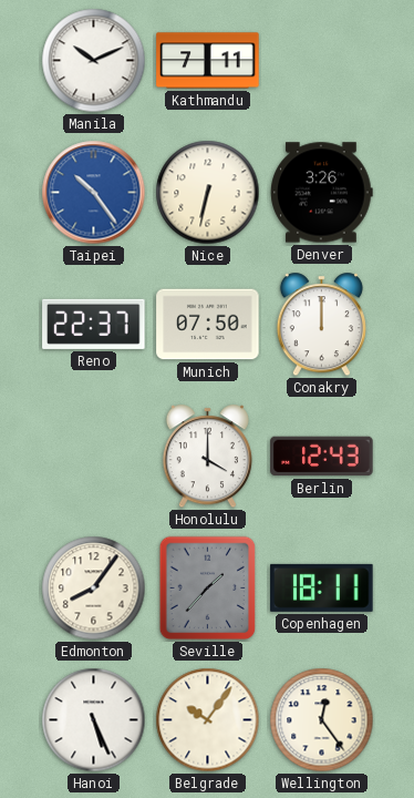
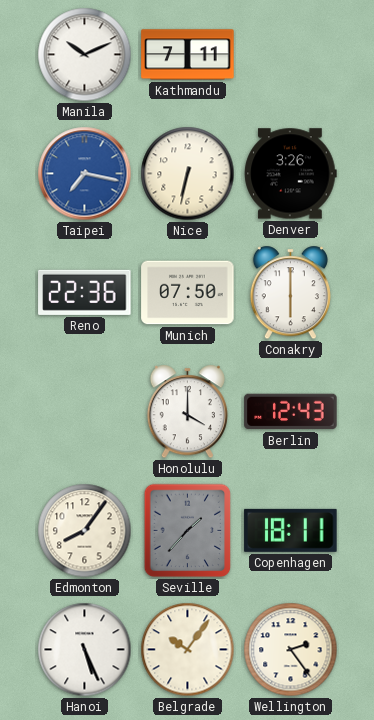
Taipei: 10:24 -> 7:17 (85, 174)
Reno: 22:37 -> 22:36 (85, 292)
Conakry: 12:00 -> 6:00 (290, 293)
Wellington: 12:24 -> 2:24 (291, 650)
